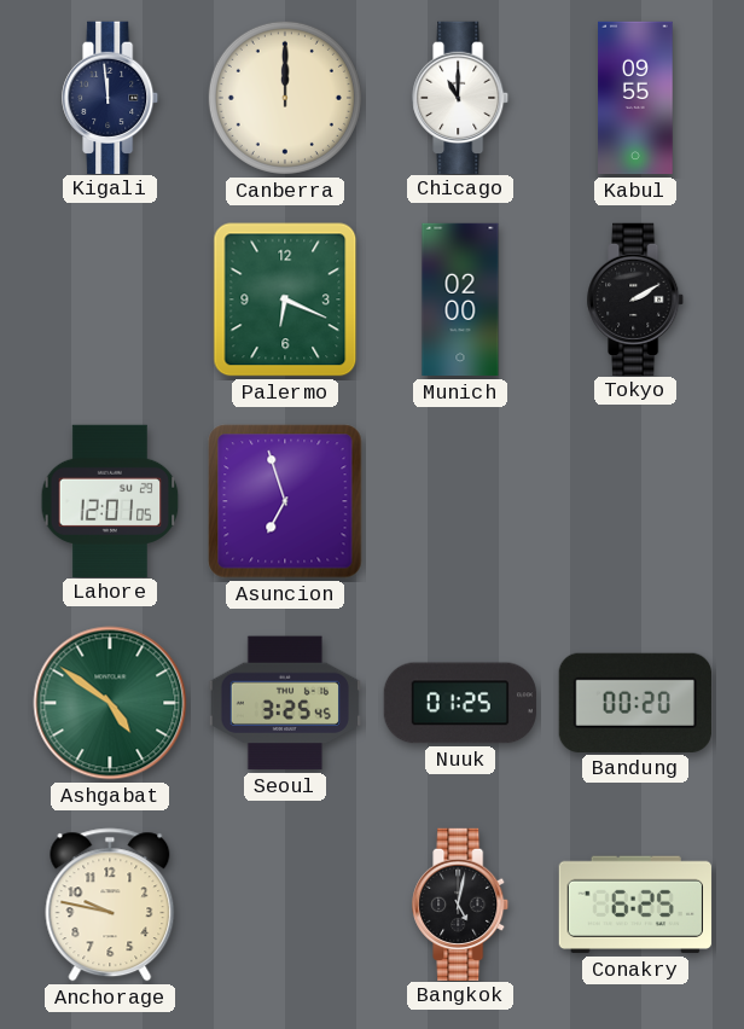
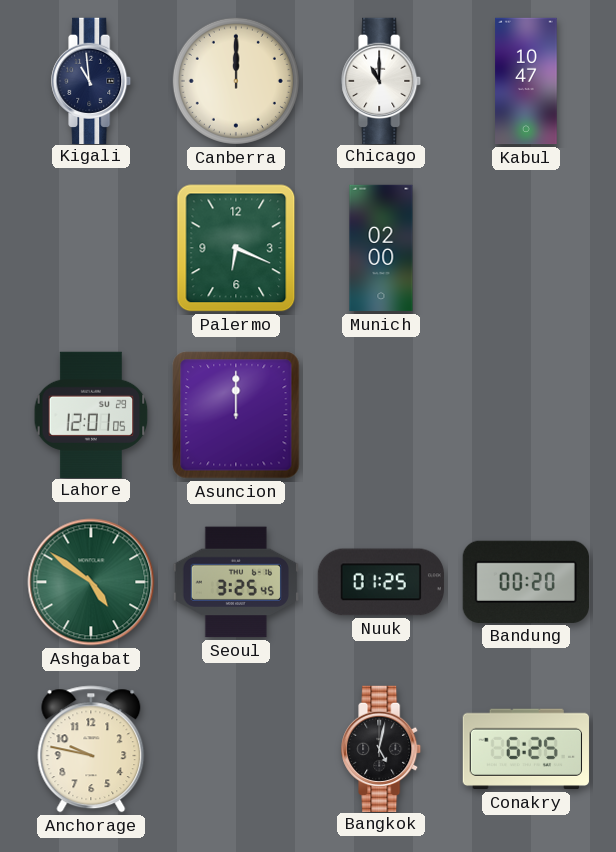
Kigali: 11:59 -> 10:59 (92, 80)
Kabul: 09:55 -> 10:47 (526, 81)
Tokyo: 2:10 -> none (637, 298)
Asuncion: 6:57 -> 12:00 (236, 415)
